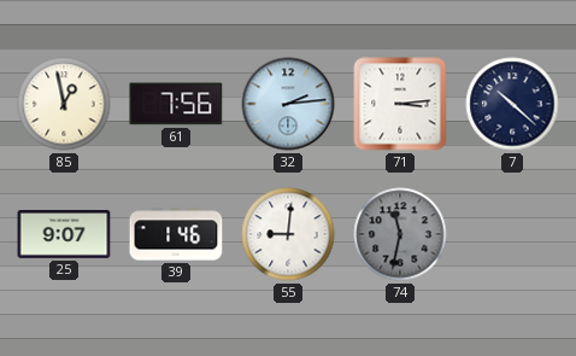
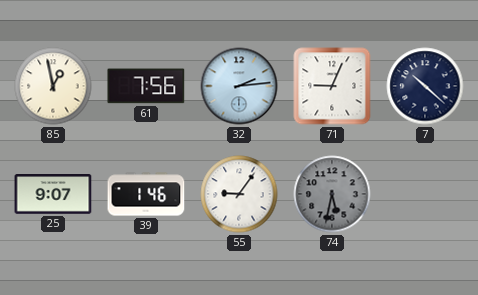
71: 3:14 -> 9:04 (332, 86)
55: 9:01 -> 9:06 (239, 194)
74: 11:32 -> 5:32 (332, 194)
